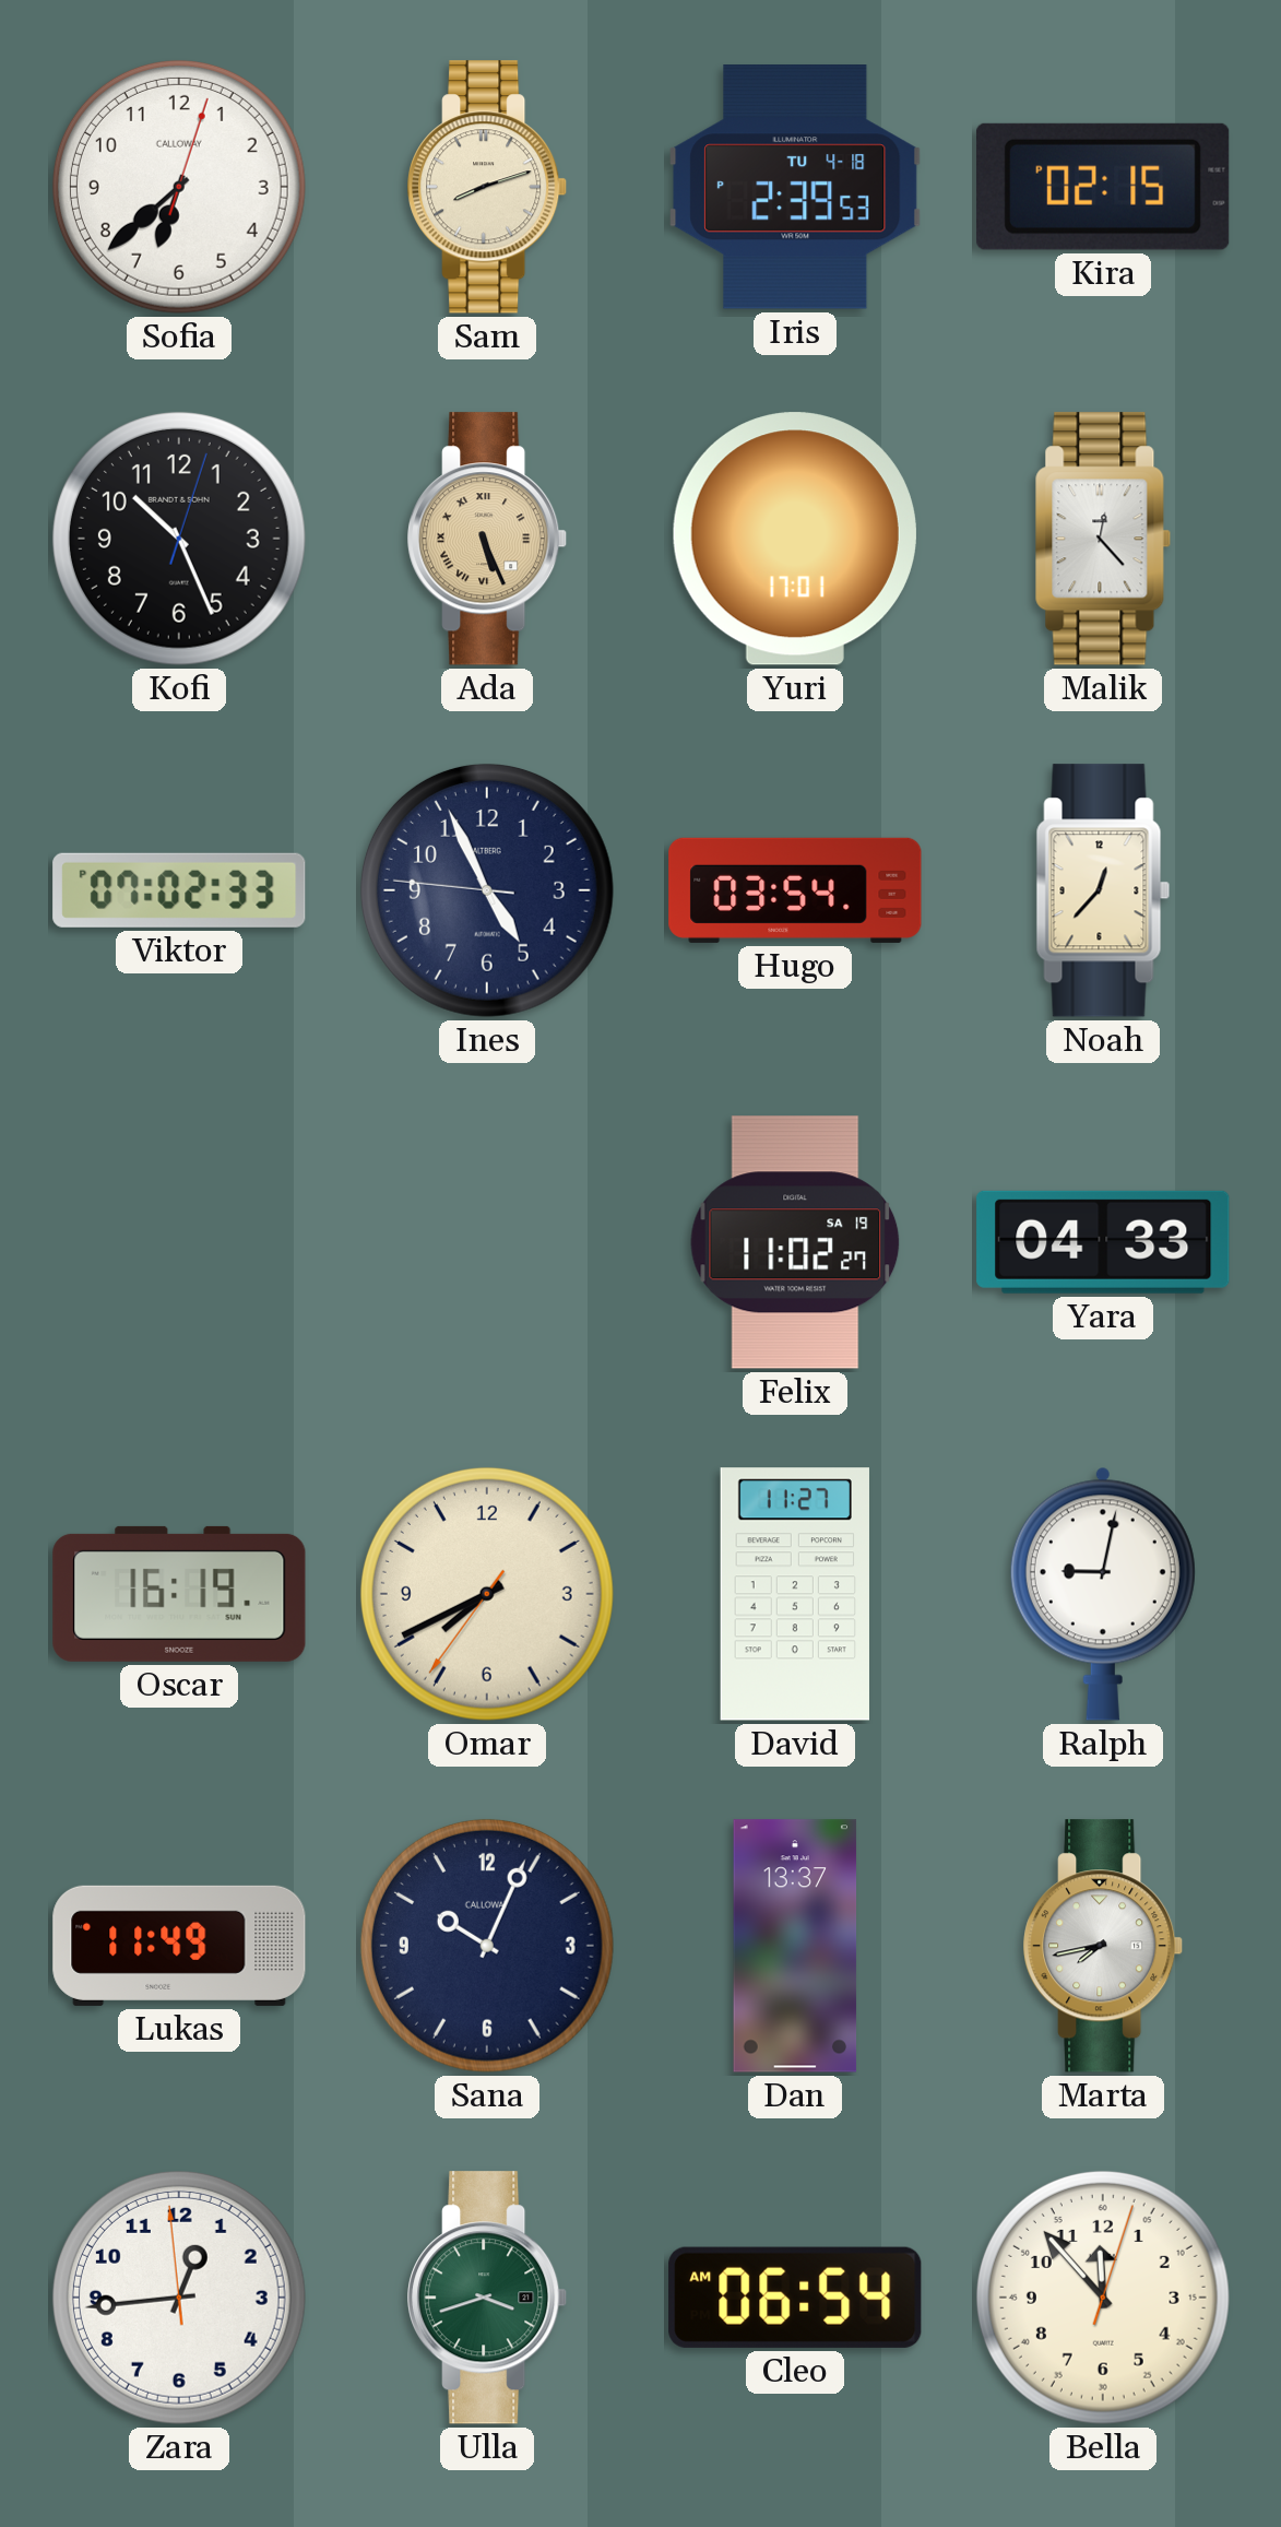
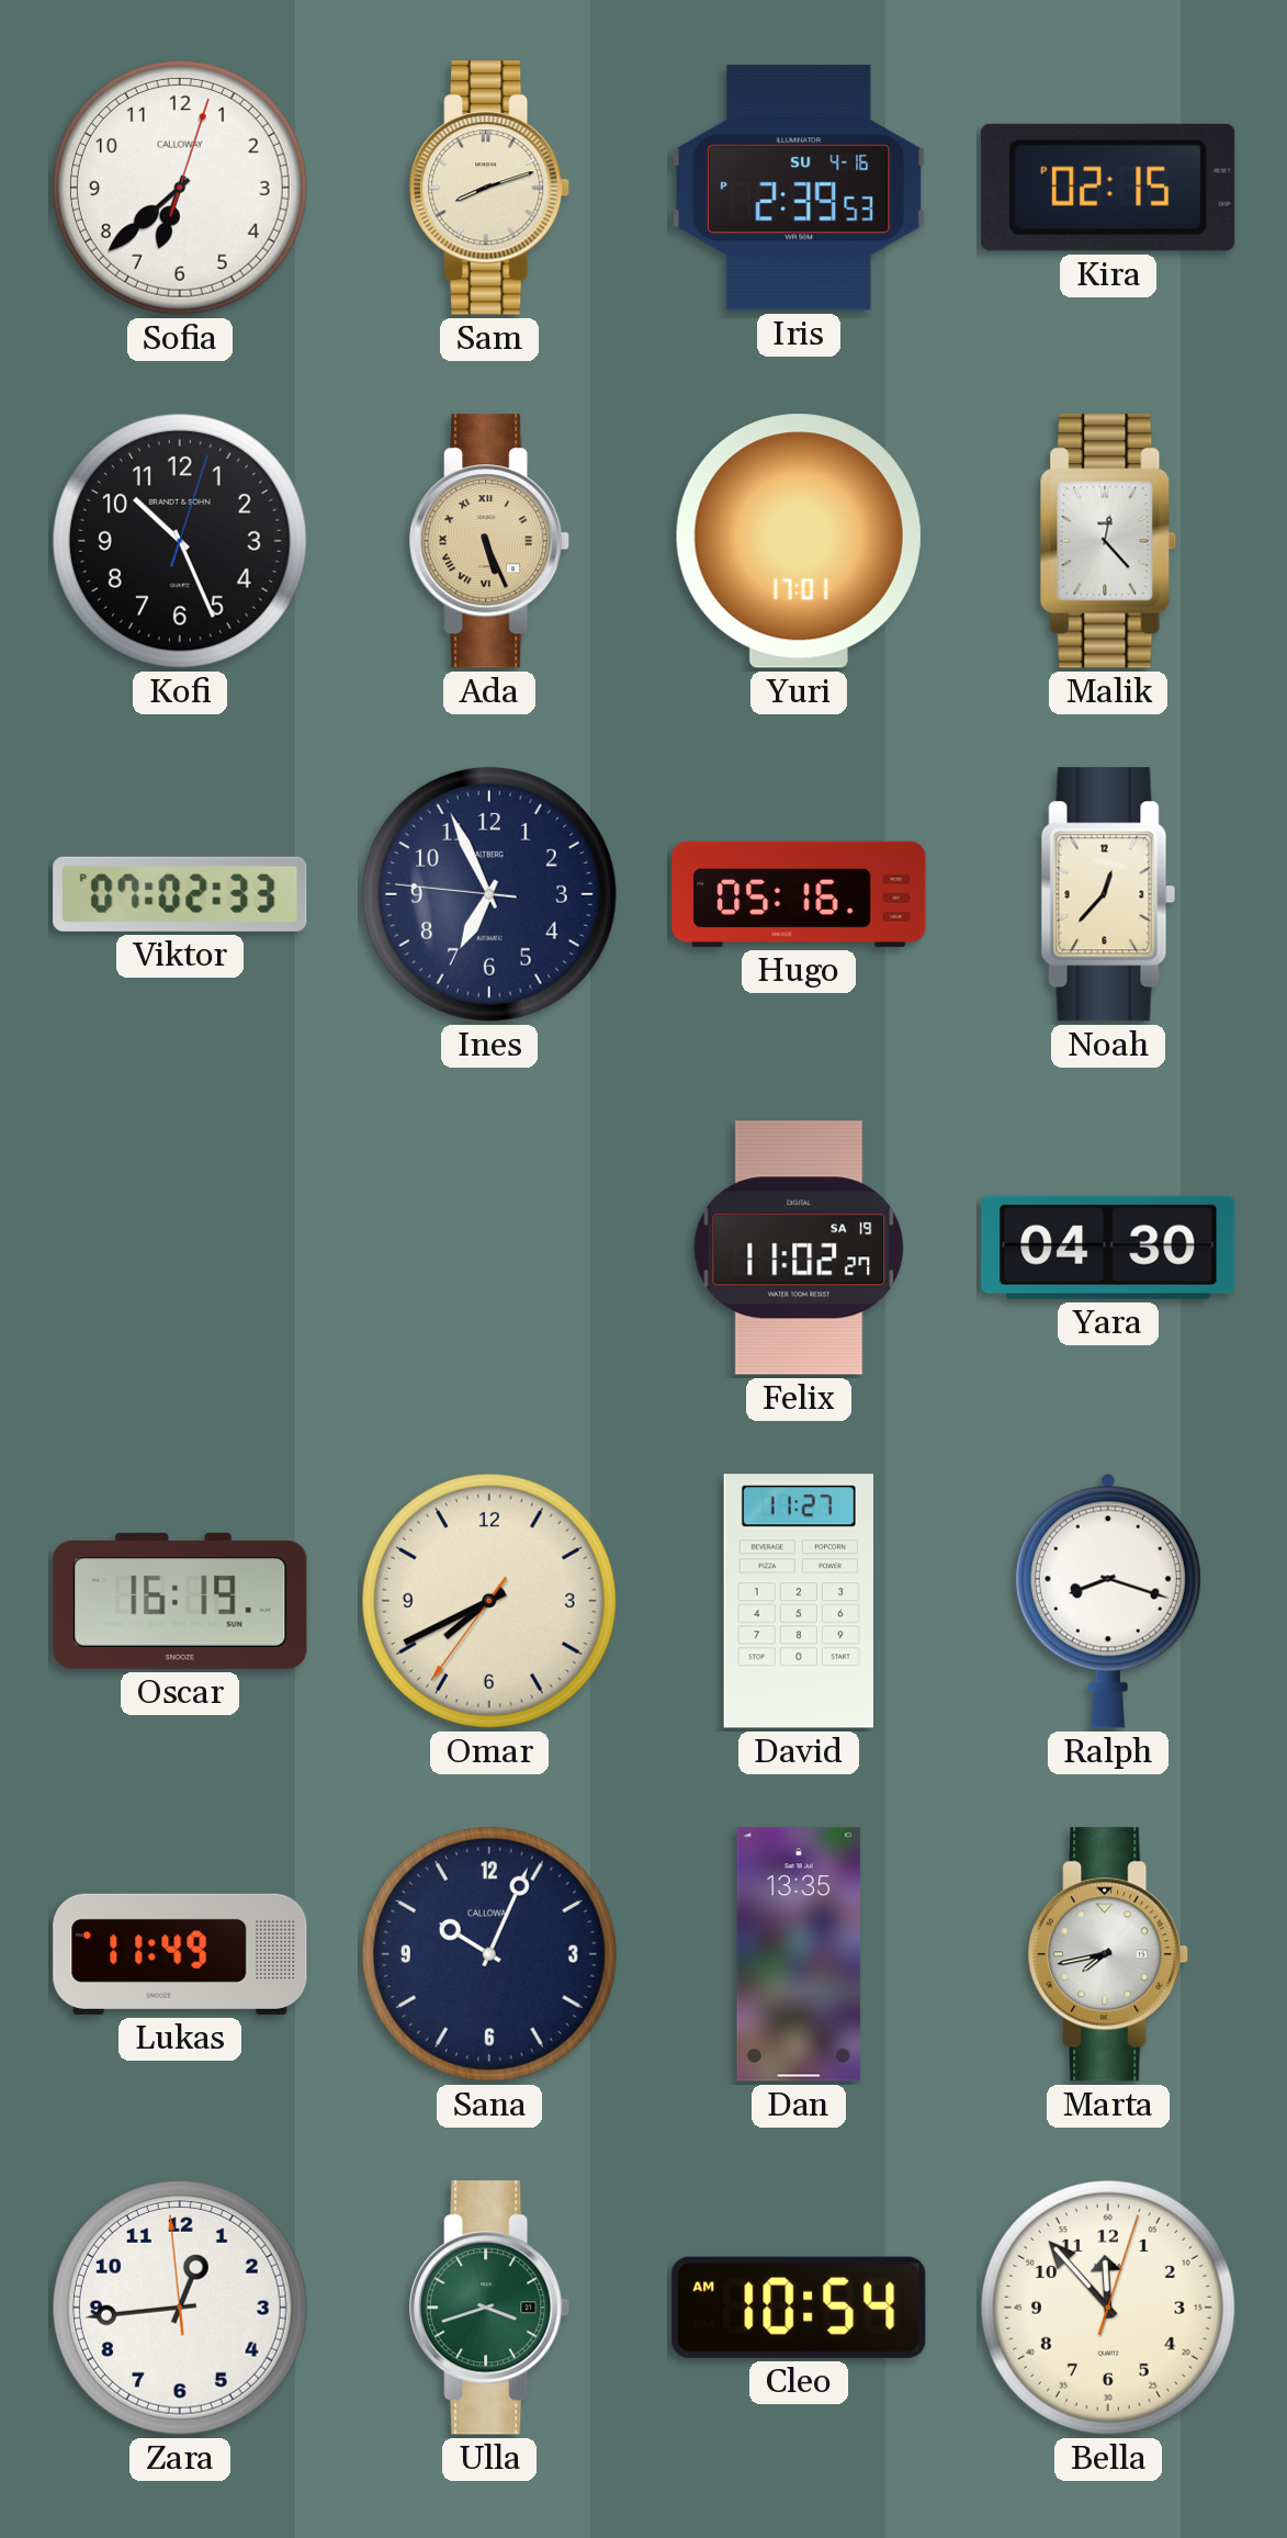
Iris date: TU 4-18 -> SU 4-16 (799, 189)
Ines: 4:55 -> 6:55 (489, 894)
Hugo: 03:54 -> 05:16 (799, 894)
Yara: 04:33 -> 04:30 (1108, 1248)
Ralph: 9:02 -> 8:18 (1108, 1601)
Dan: 13:37 -> 13:35 (799, 1954)
Cleo: 06:54 -> 10:54 (799, 2308)
